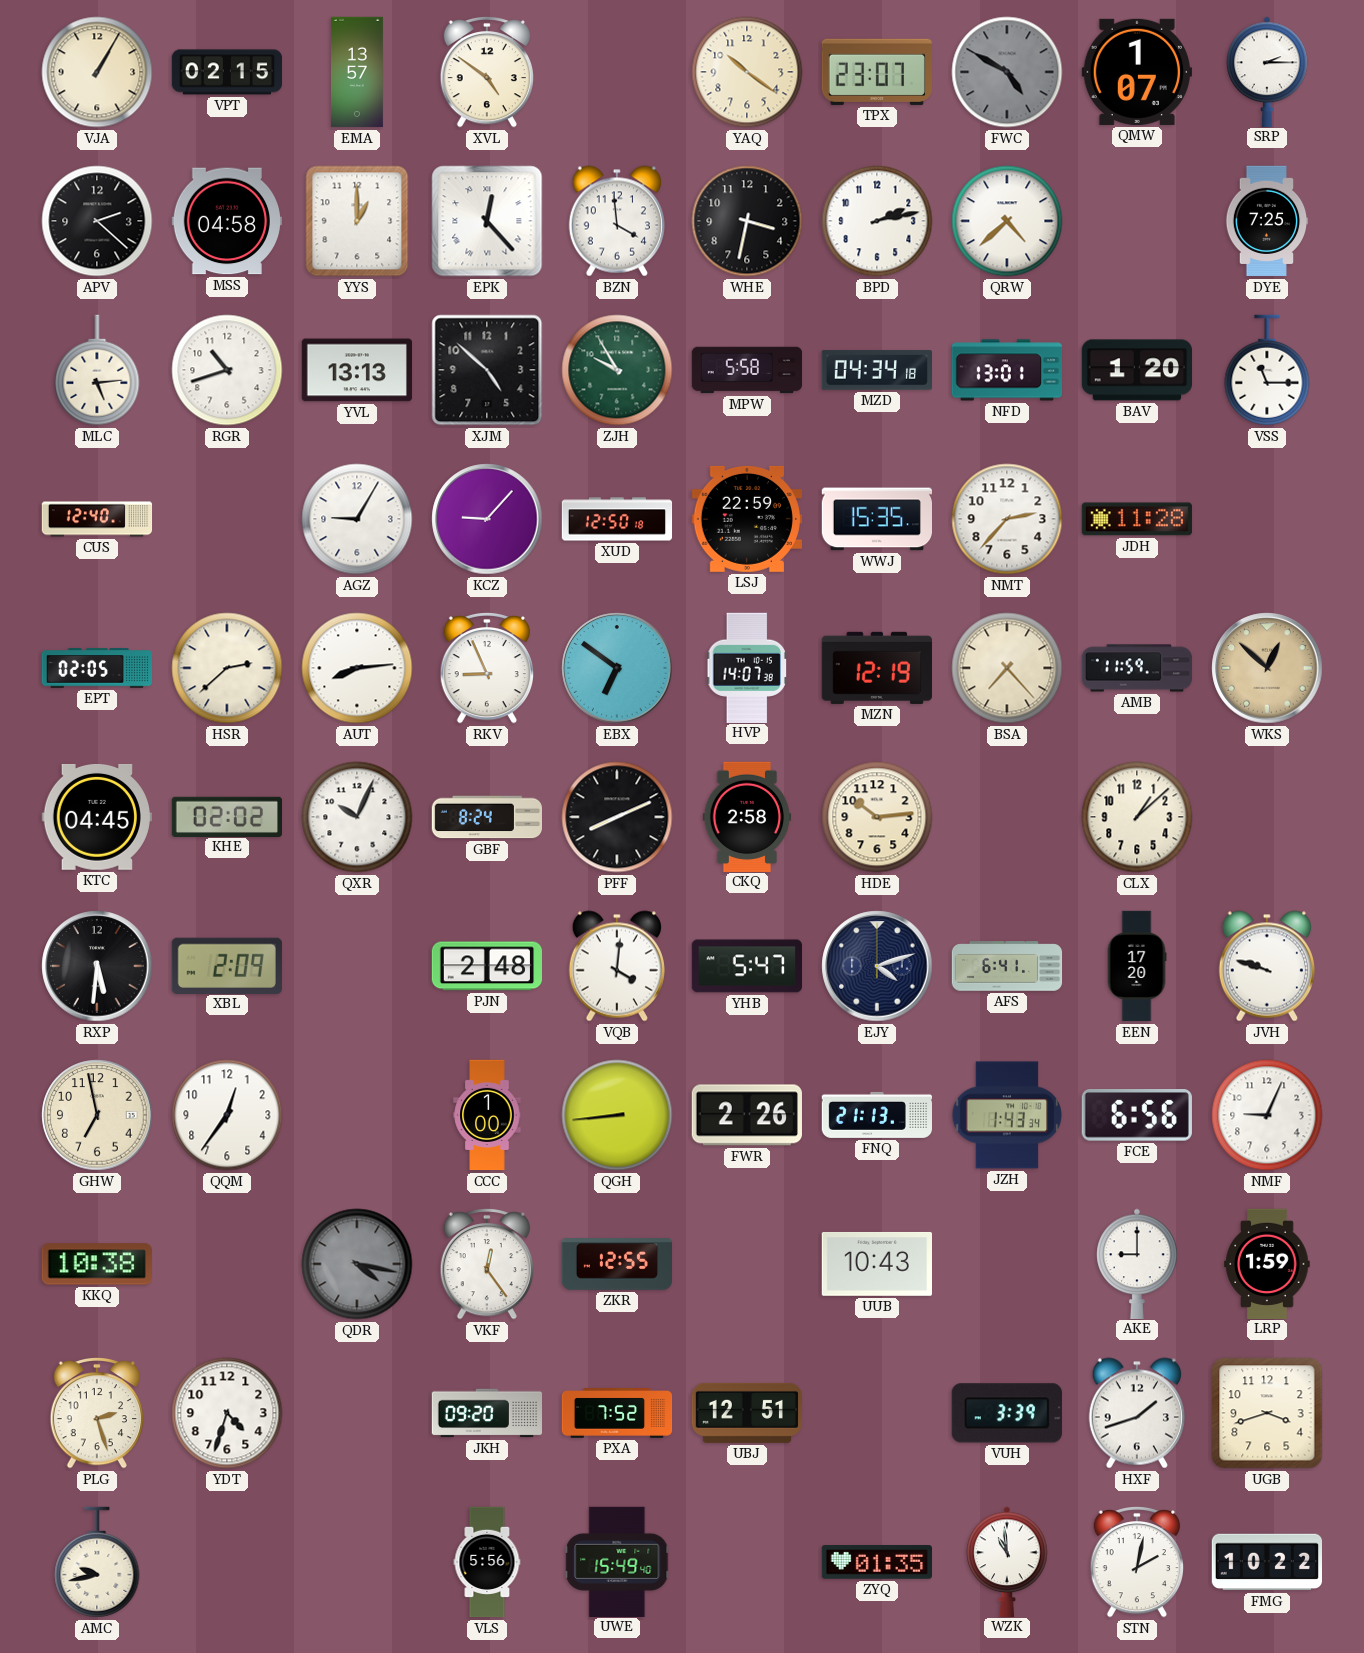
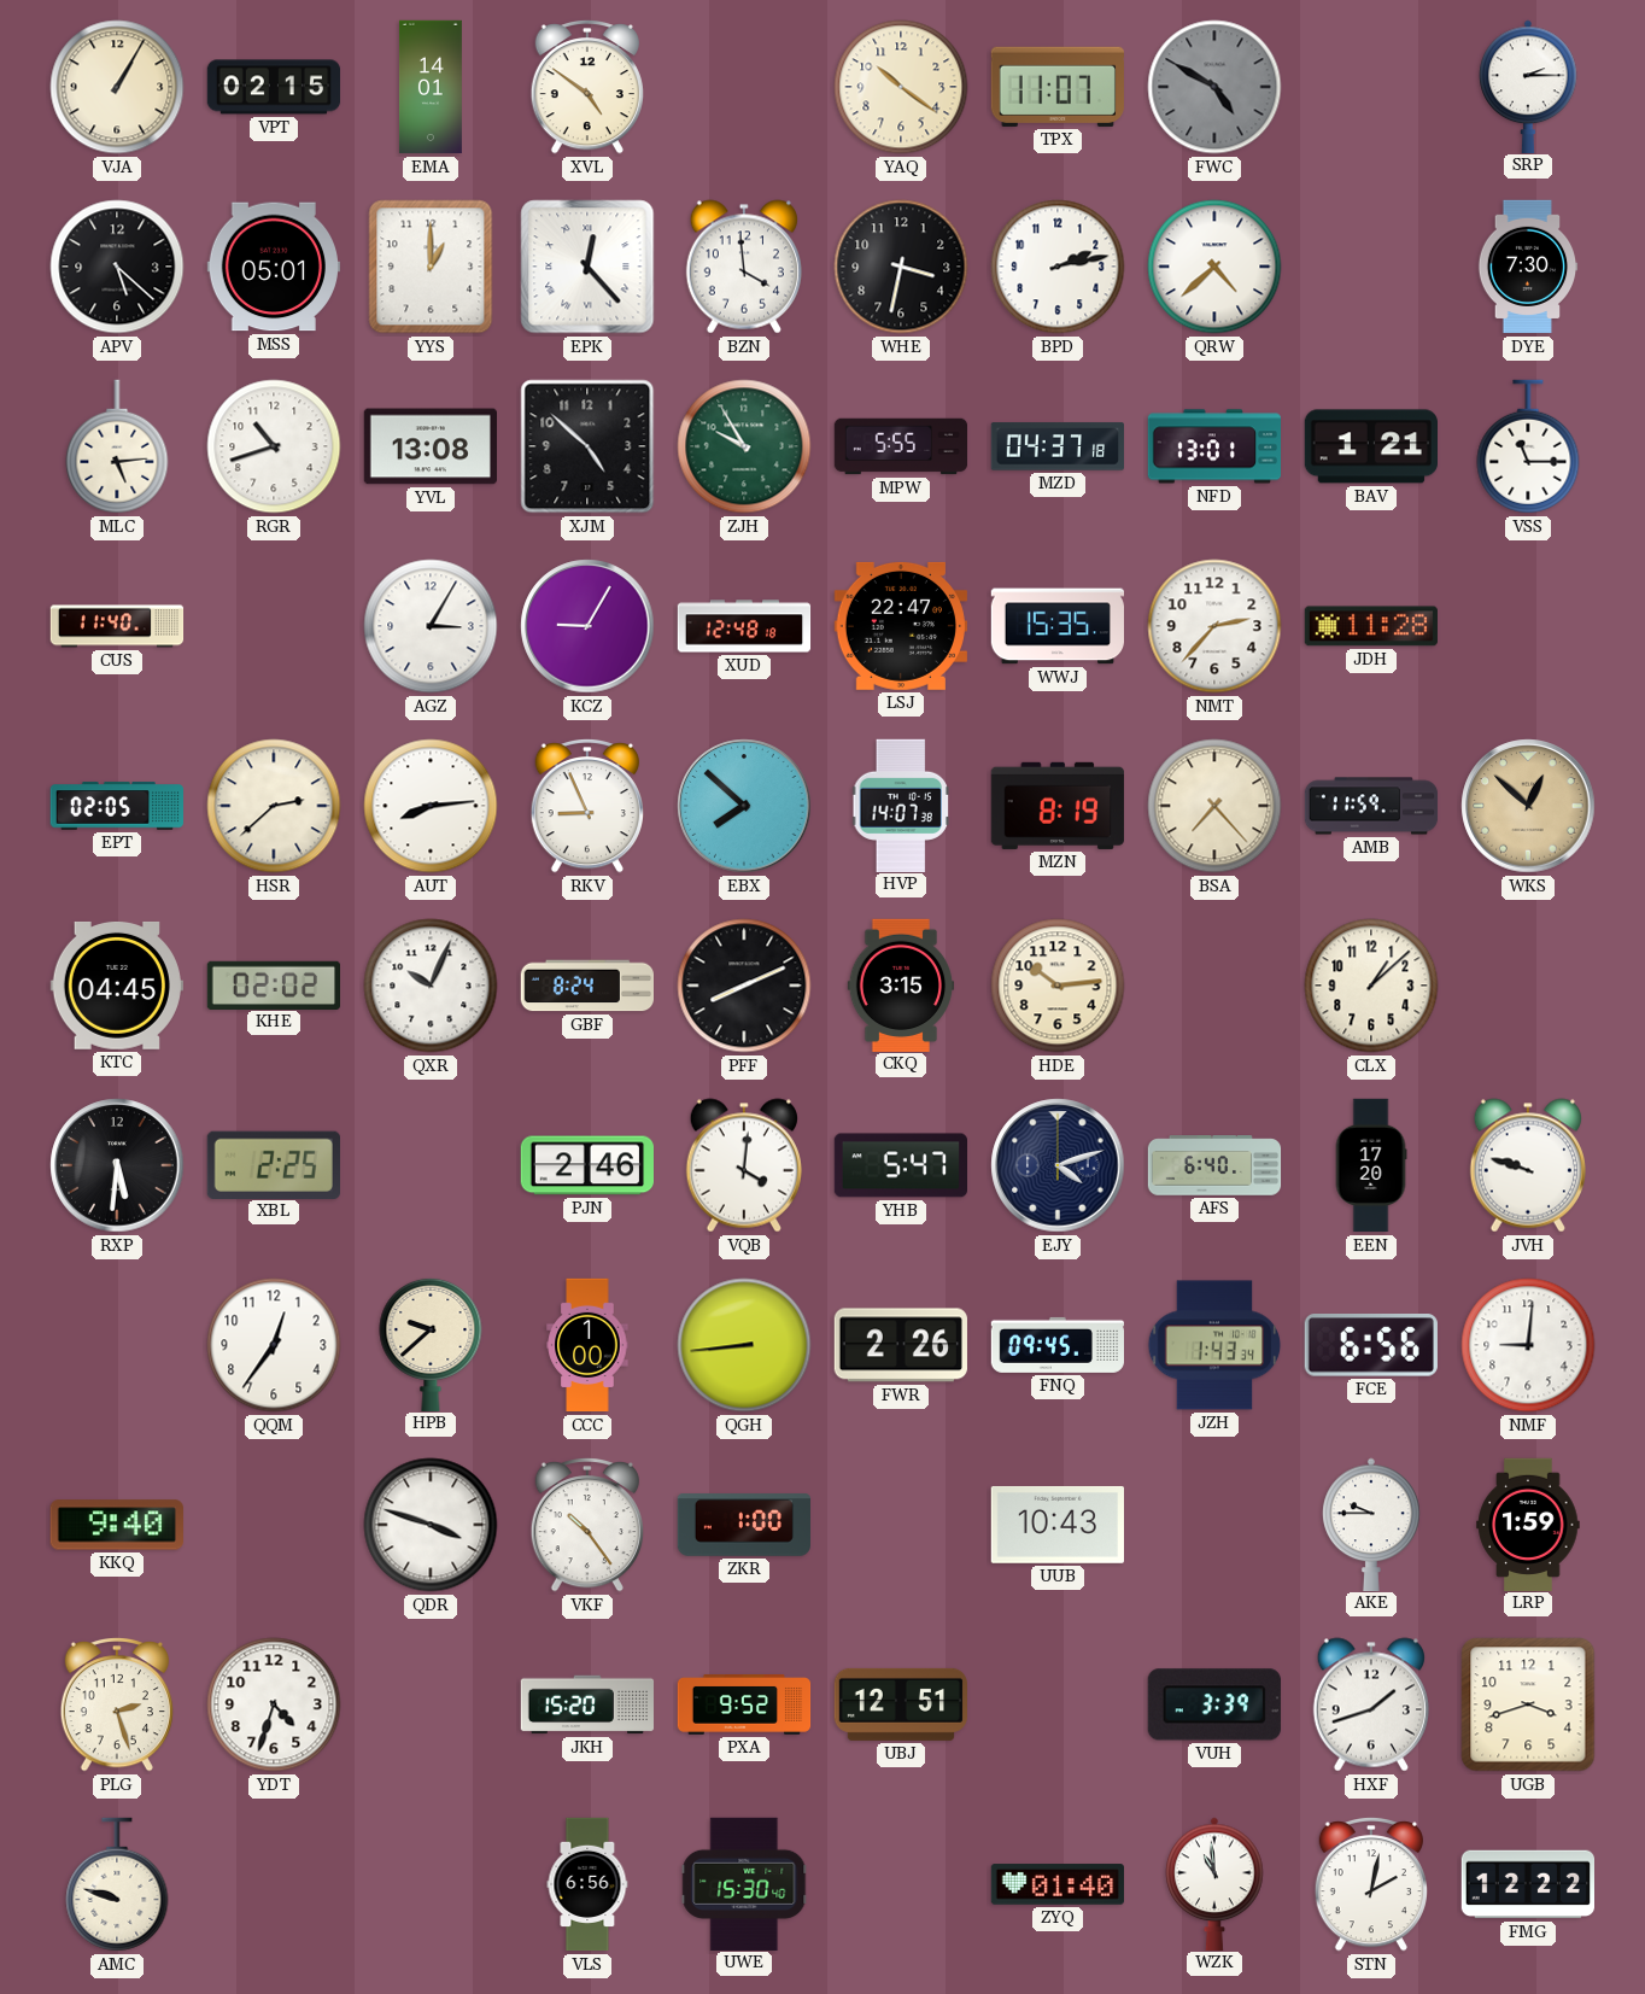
EMA: 13:57 -> 14:01 (431, 87)
TPX: 23:07 -> 11:07 (1058, 87)
QMW: 1:07 -> none (1136, 72)
APV: 2:22 -> 5:22 (117, 267)
MSS: 04:58 -> 05:01 (273, 267)
DYE: 7:25 -> 7:30 (1528, 267)
YVL: 13:13 -> 13:08 (429, 446)
MPW: 5:58 -> 5:55 (901, 446)
MZD: 04:34 -> 04:37 (1056, 446)
BAV: 1:20 -> 1:21 (1370, 446)
CUS: 12:40 -> 11:40 (117, 626)
AGZ: 9:05 -> 3:05 (431, 626)
KCZ: 9:07 -> 9:05 (587, 626)
XUD: 12:50 -> 12:48 (744, 626)
LSJ: 22:59 -> 22:47 (901, 626)
EBX: 6:51 -> 7:52 (744, 806)
MZN: 12:19 -> 8:19 (1058, 806)
CKQ: 2:58 -> 3:15 (901, 984)
XBL: 2:09 -> 2:25 (274, 1164)
PJN: 2:48 -> 2:46 (586, 1165)
AFS: 6:41 -> 6:40 (1214, 1165)
GHW: 6:58 -> none (97, 1115)
HPB: none -> 9:38 (431, 1344)
FNQ: 21:13 -> 09:45 (1058, 1345)
NMF: 9:04 -> 9:01 (1528, 1345)
KKQ: 10:38 -> 9:40 (117, 1525)
QDR: 4:17 -> 3:48 (431, 1525)
QDR dial: grey -> white (431, 1525)
VKF: 12:24 -> 10:24 (586, 1525)
ZKR: 12:55 -> 1:00 (743, 1525)
AKE: 9:00 -> 9:45 (1371, 1524)
JKH: 09:20 -> 15:20 (587, 1704)
PXA: 7:52 -> 9:52 (744, 1704)
AMC: 9:43 -> 9:48 (117, 1884)
VLS: 5:56 -> 6:56 (587, 1884)
UWE: 15:49 -> 15:30 (744, 1883)
ZYQ: 01:35 -> 01:40 (1056, 1884)
FMG: 10:22 -> 12:22 (1527, 1884)
